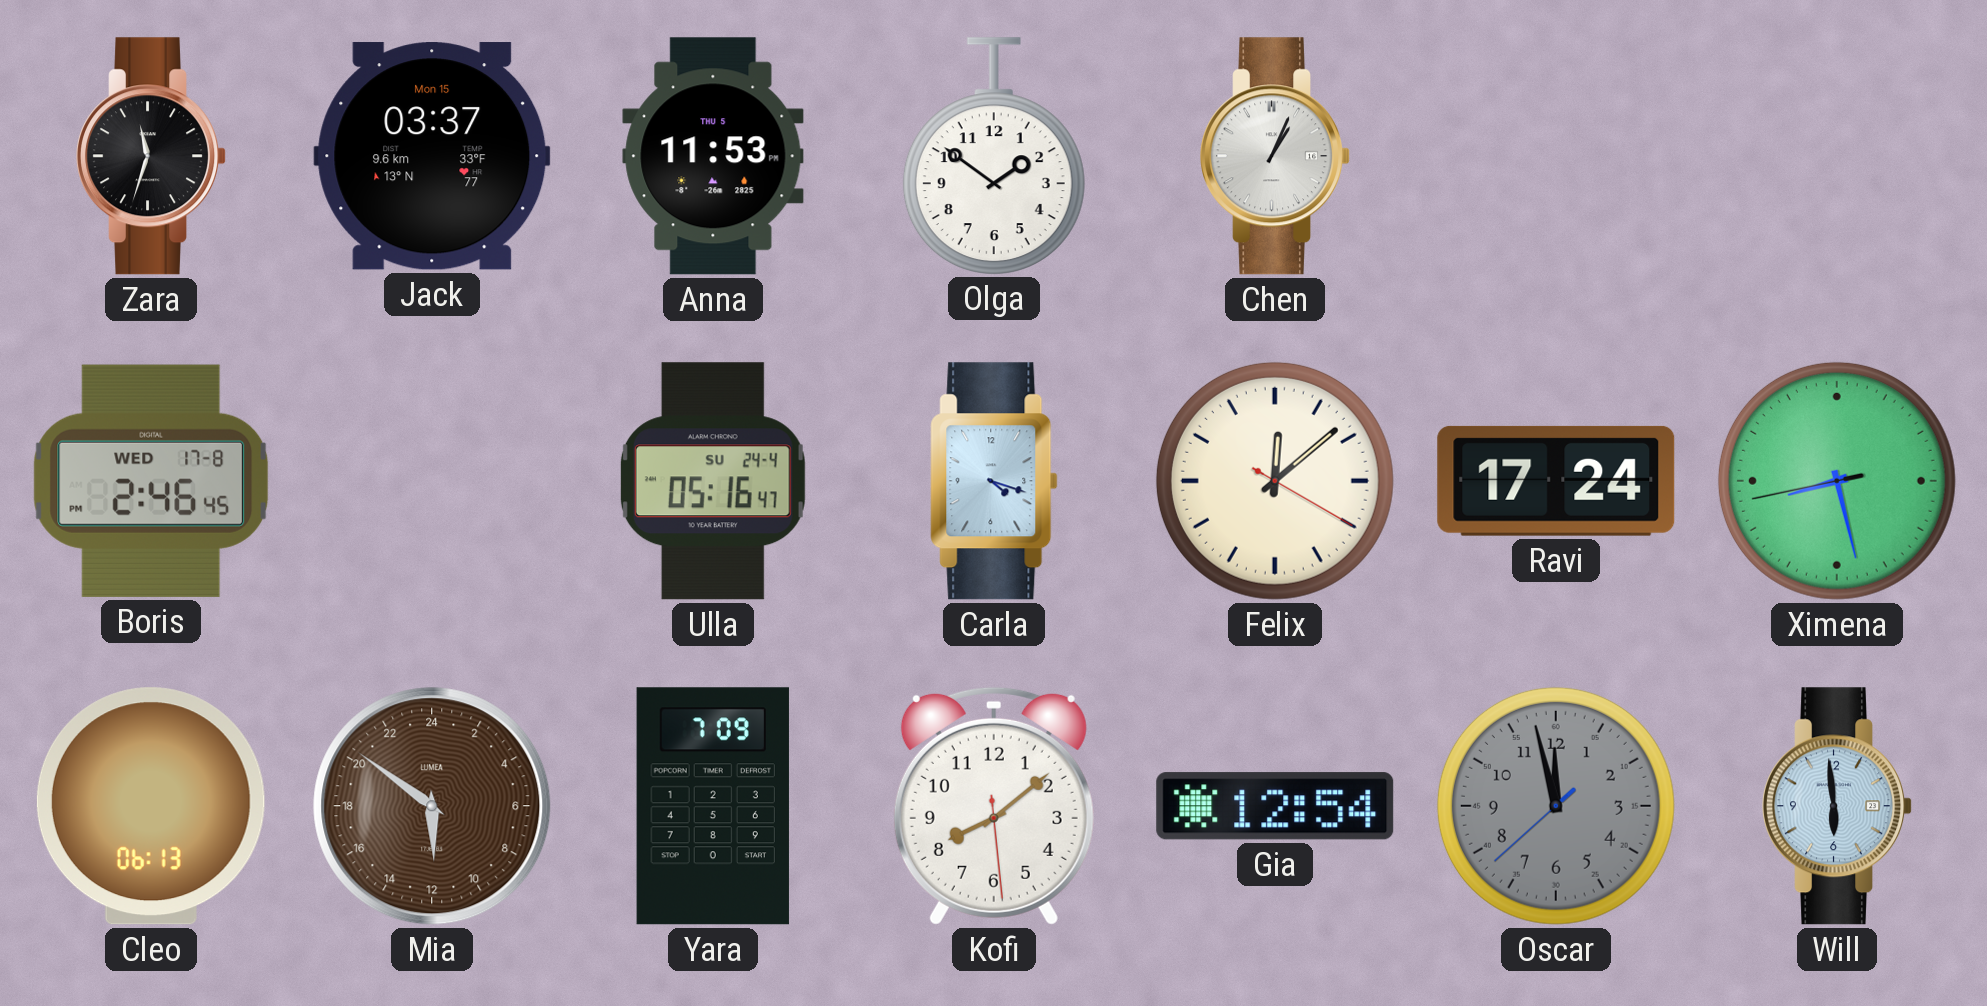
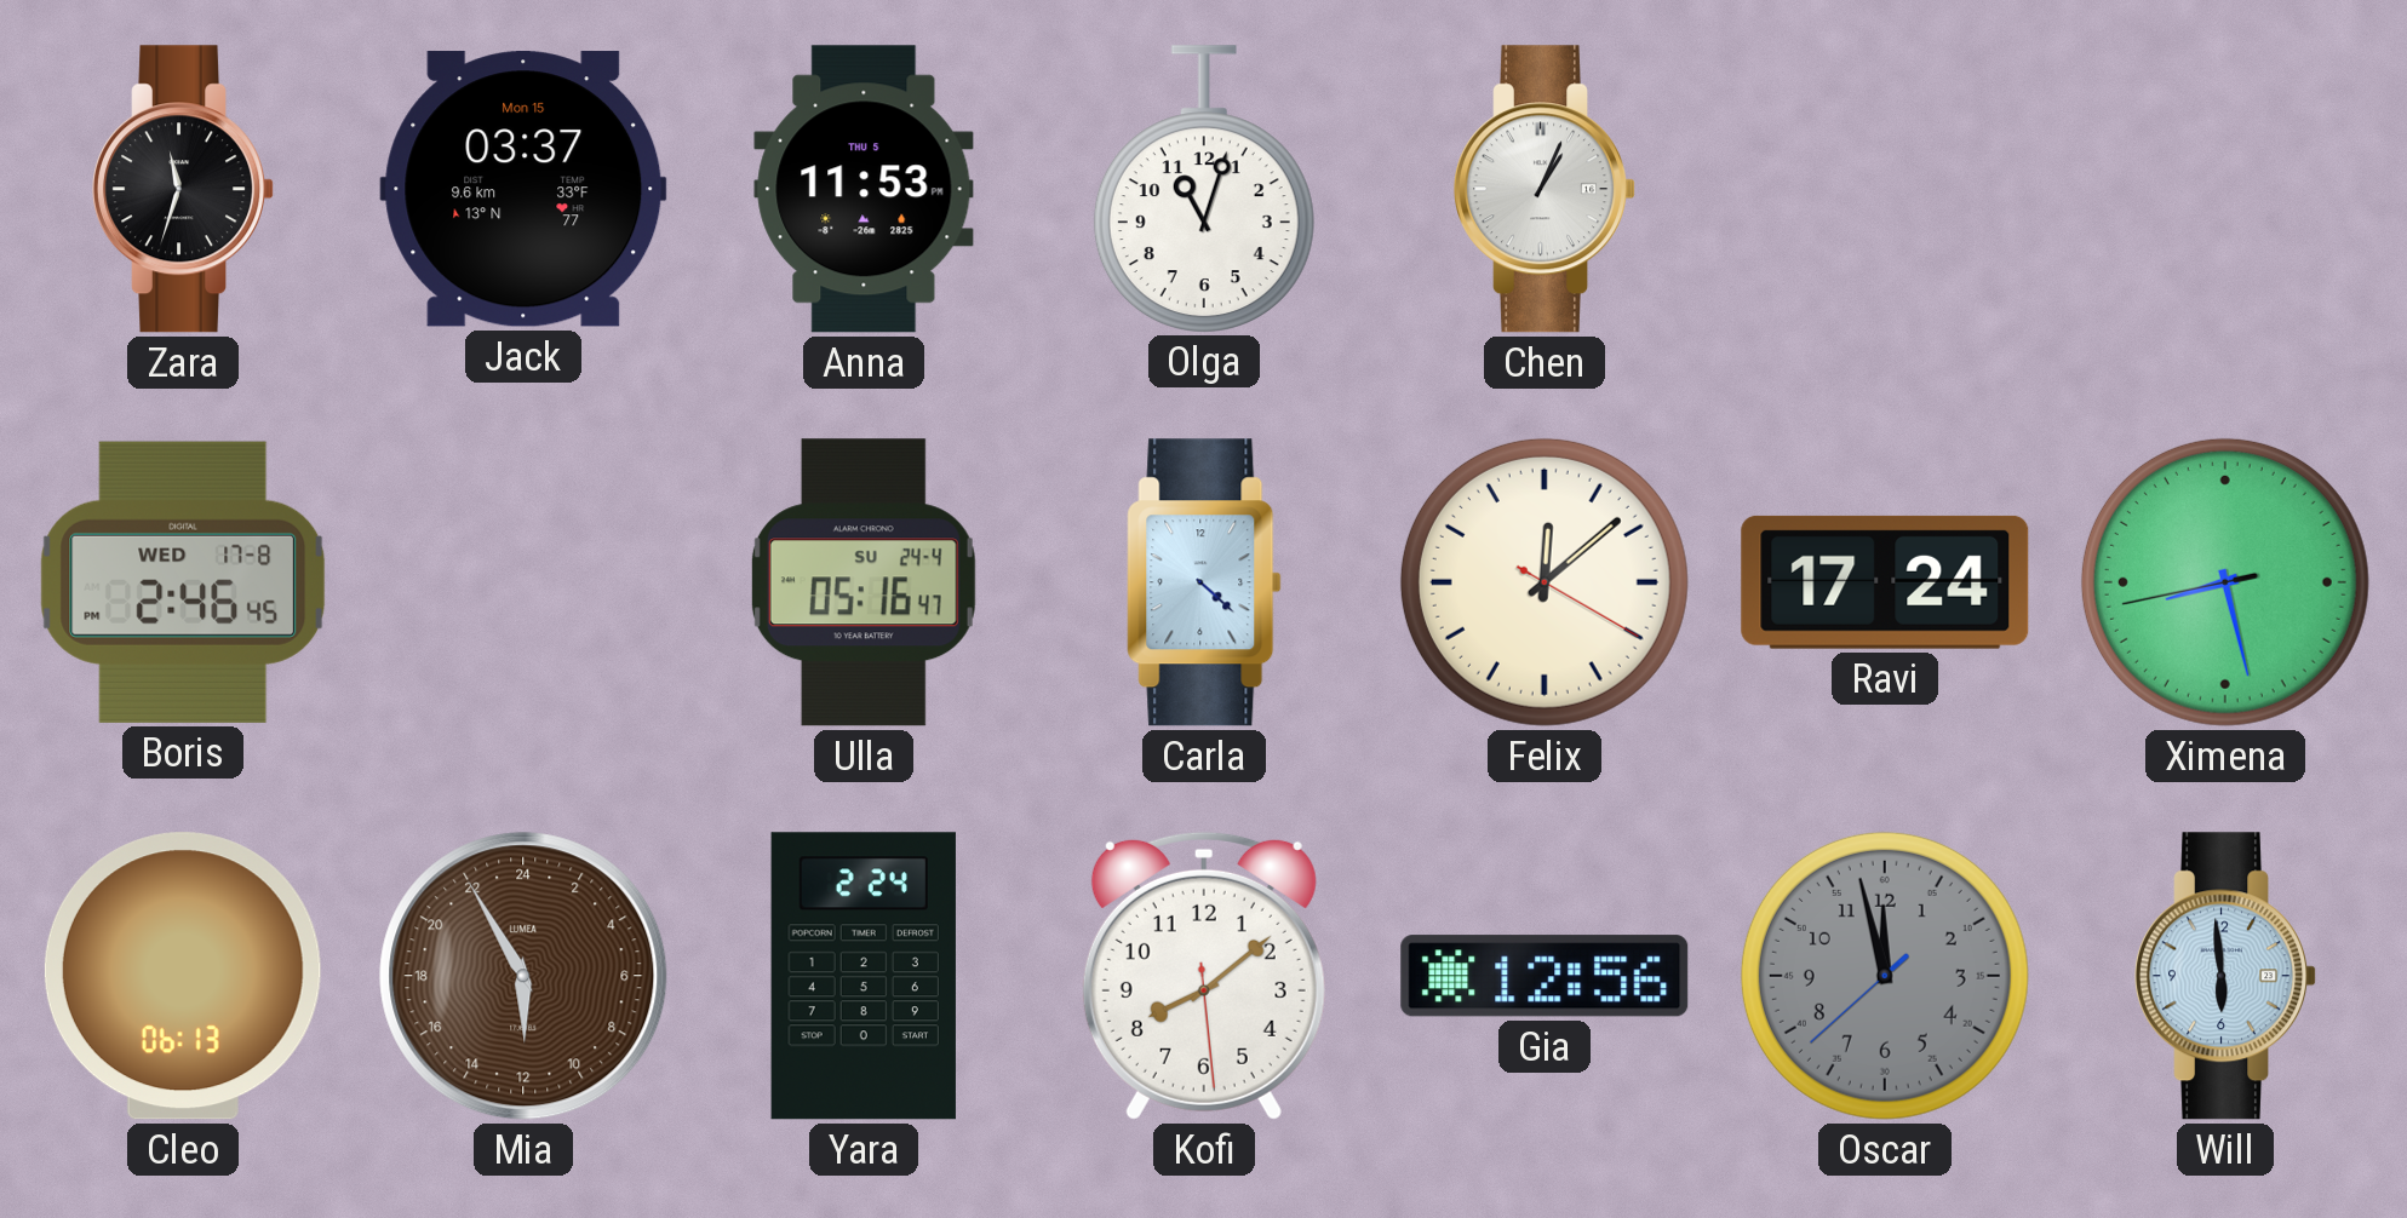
Olga: 1:51 -> 11:03 (1204, 189)
Carla: 4:18 -> 4:22 (1204, 582)
Mia: 11:51 -> 11:55 (523, 976)
Yara: 7:09 -> 2:24 (864, 976)
Gia: 12:54 -> 12:56 (1545, 976)
